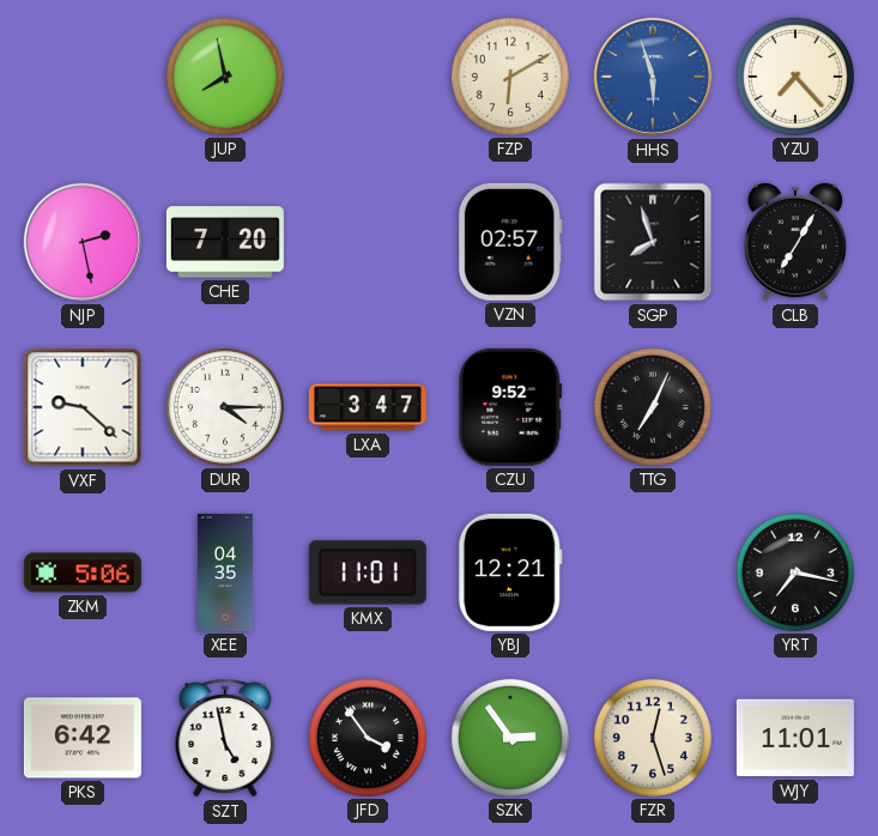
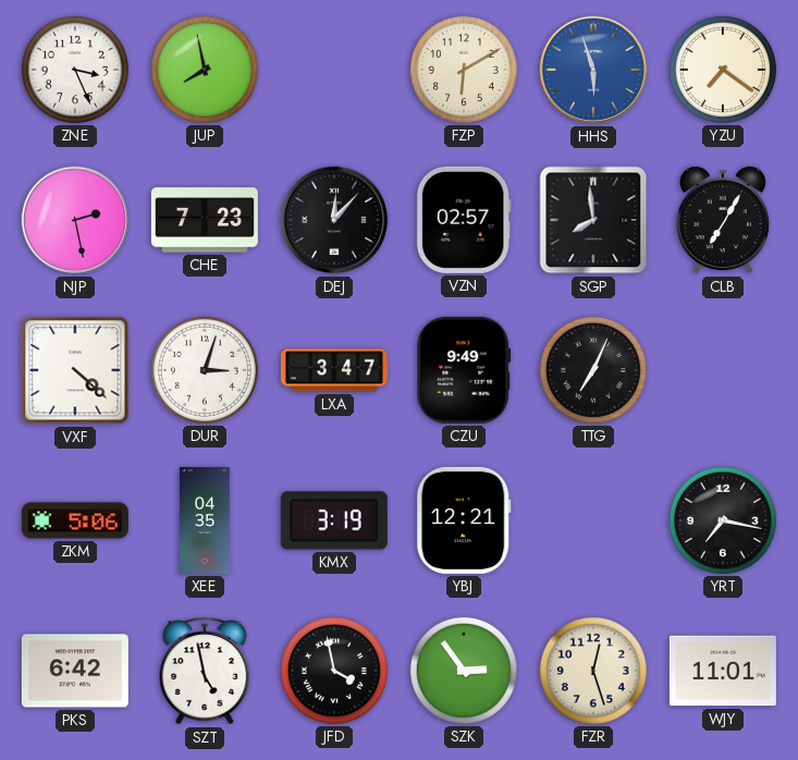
ZNE: none -> 3:26 (75, 70)
YZU: 7:23 -> 7:21 (723, 70)
CHE: 7:20 -> 7:23 (205, 220)
DEJ: none -> 12:07 (334, 220)
SGP: 7:57 -> 7:59 (593, 220)
VXF: 9:22 -> 4:22 (75, 370)
DUR: 4:15 -> 3:03 (205, 370)
CZU: 9:52 -> 9:49 (464, 370)
KMX: 11:01 -> 3:19 (334, 520)
JFD: 3:54 -> 3:58 (334, 671)
